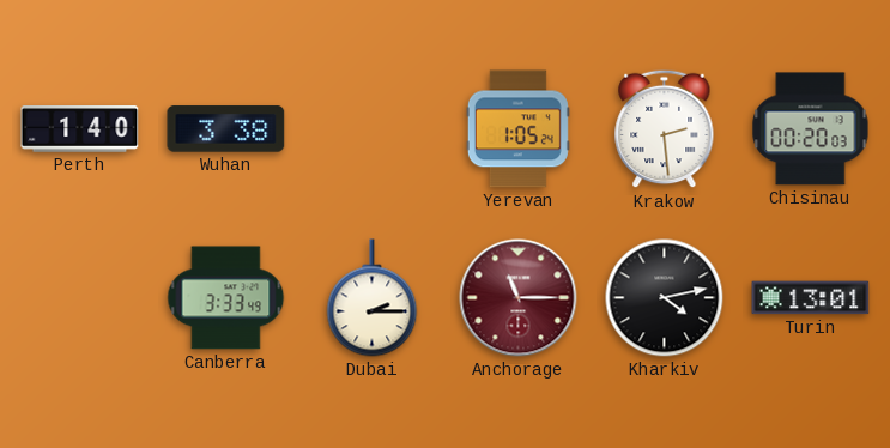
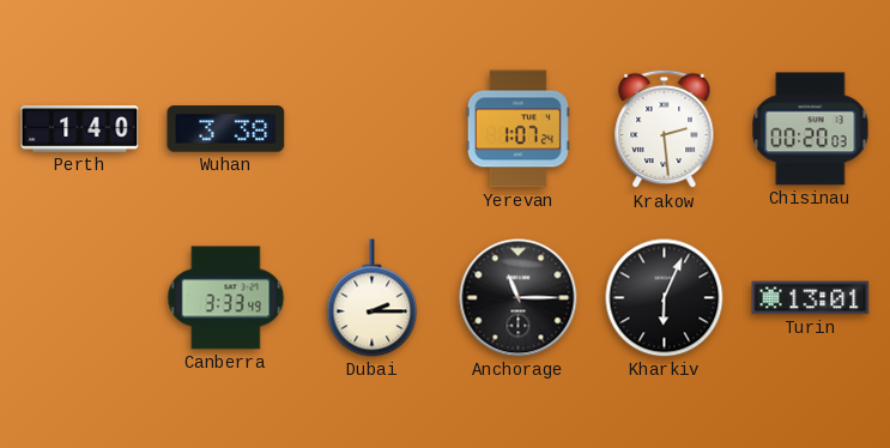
Yerevan: 1:05 -> 1:07 (517, 129)
Anchorage dial: burgundy -> black (519, 298)
Kharkiv: 4:13 -> 6:04 (665, 298)
